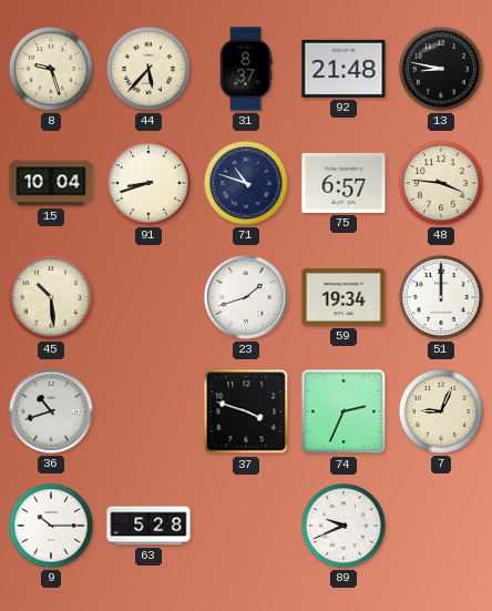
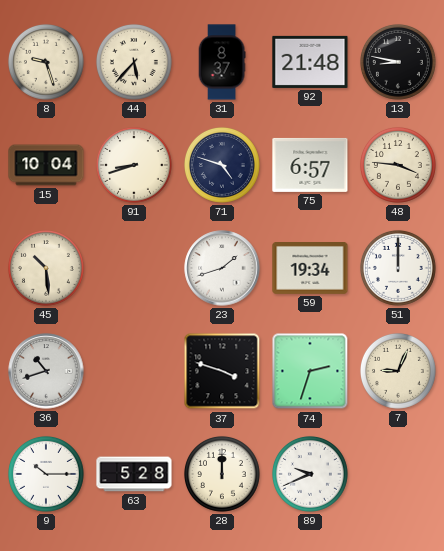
71: 10:48 -> 4:48 (222, 165)
74: 2:34 -> 2:33 (310, 371)
28: none -> 12:00 (222, 474)
